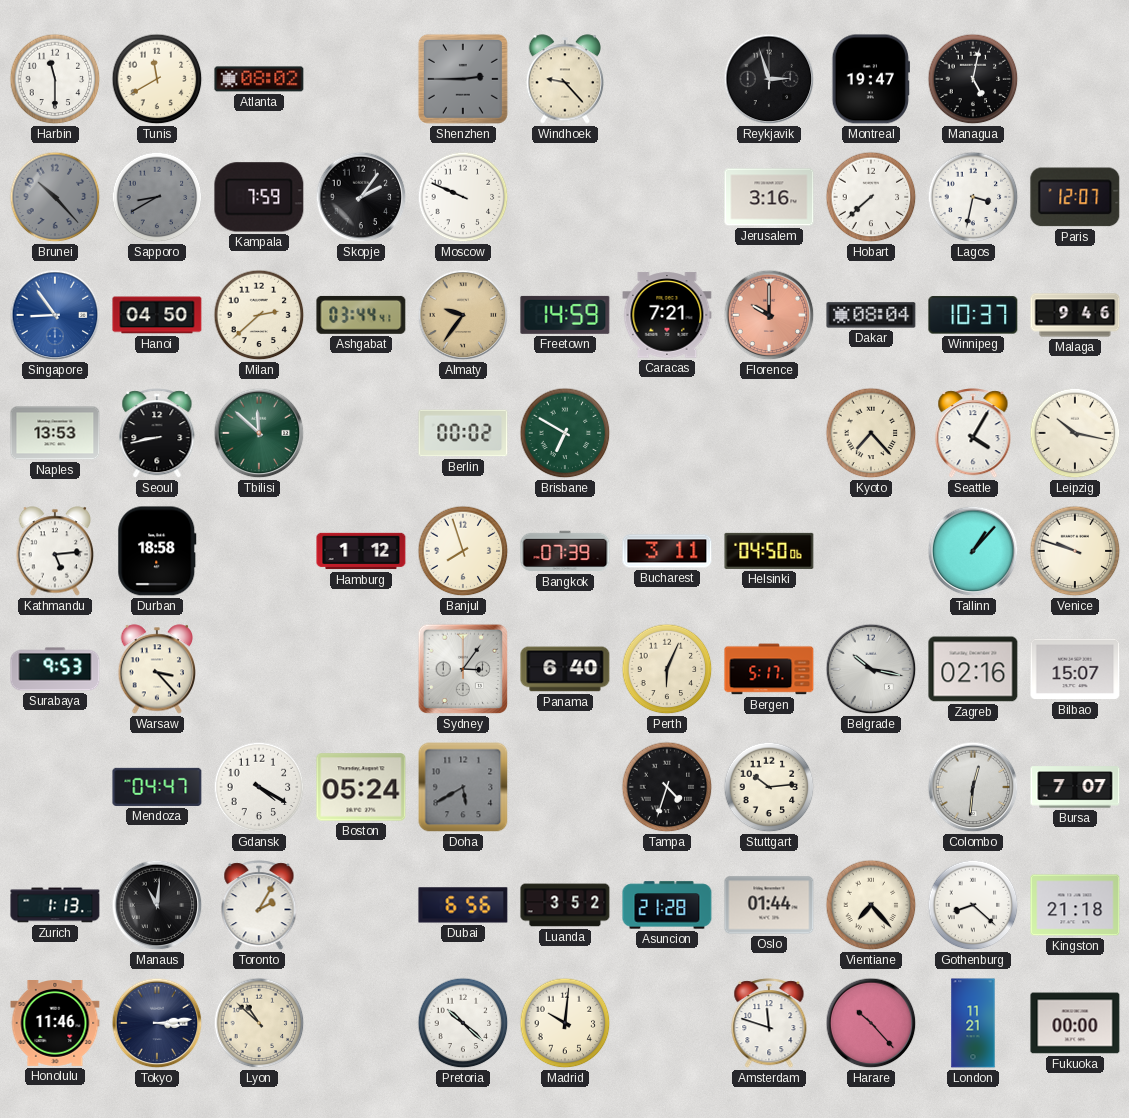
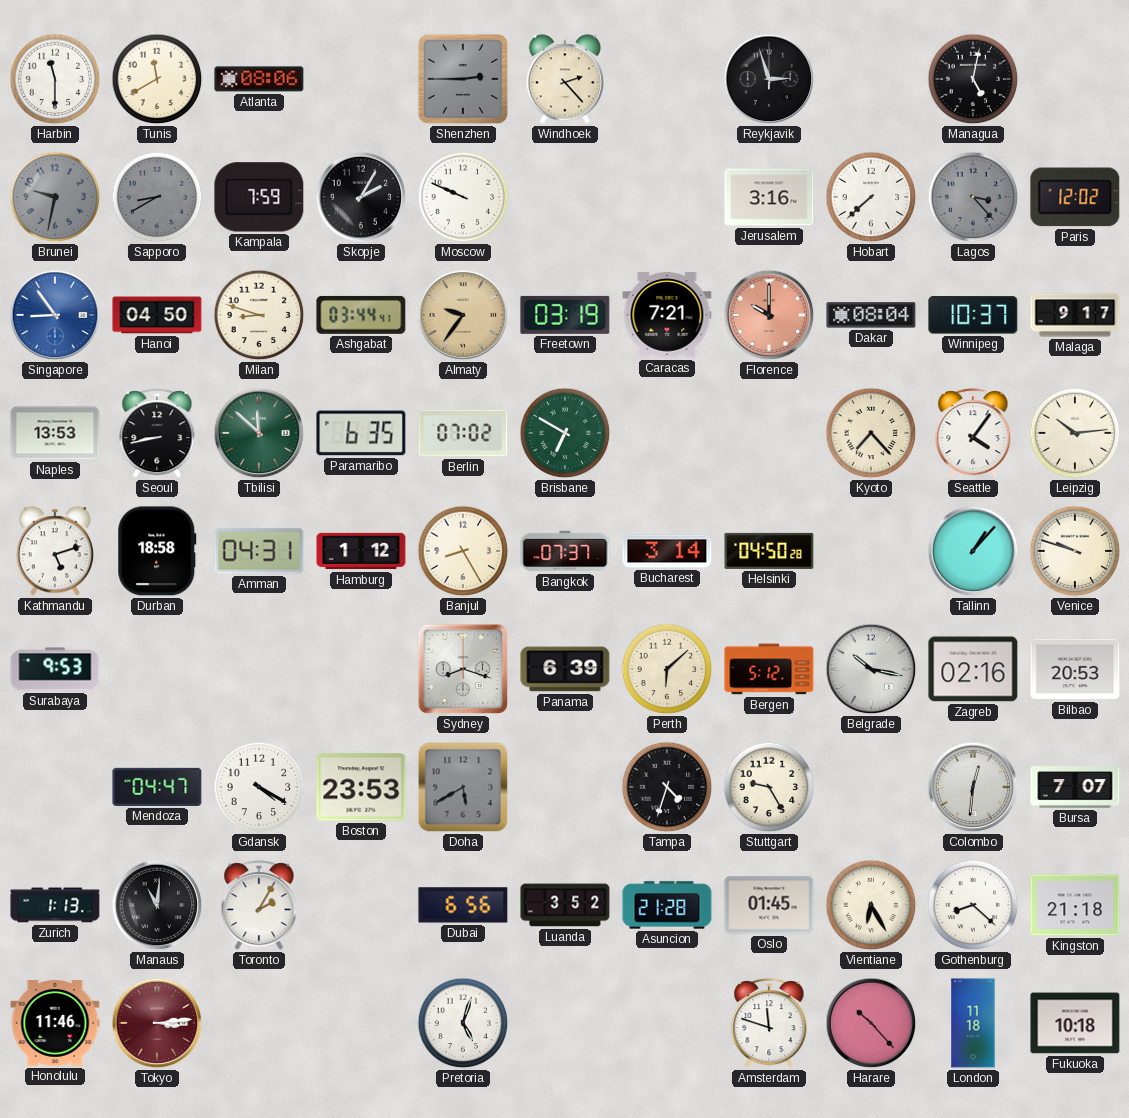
Atlanta: 08:02 -> 08:06 (259, 79)
Windhoek: 9:23 -> 2:23 (565, 79)
Montreal: 19:47 -> none (871, 79)
Brunei: 10:23 -> 9:32 (55, 197)
Skopje: 2:06 -> 2:05 (361, 197)
Lagos: 3:32 -> 3:23 (973, 197)
Lagos dial: white -> grey (973, 197)
Paris: 12:07 -> 12:02 (1075, 197)
Milan: 2:38 -> 8:48 (259, 315)
Freetown: 14:59 -> 03:19 (565, 315)
Malaga: 9:46 -> 9:17 (1075, 315)
Paramaribo: none -> 6:35 (361, 433)
Berlin: 00:02 -> 07:02 (463, 433)
Seattle: 4:05 -> 4:06 (973, 434)
Leipzig: 10:17 -> 10:14 (1075, 433)
Kathmandu: 5:14 -> 5:12 (55, 551)
Amman: none -> 04:31 (259, 551)
Banjul: 7:57 -> 8:25 (463, 551)
Bangkok: 07:39 -> 07:37 (565, 551)
Bucharest: 3:11 -> 3:14 (667, 551)
Helsinki: 04:50:06 -> 04:50:28 (769, 551)
Warsaw: 3:23 -> none (157, 669)
Sydney: 3:06 -> 8:18 (463, 669)
Panama: 6:40 -> 6:39 (565, 669)
Perth: 6:04 -> 6:08 (667, 669)
Bergen: 5:17 -> 5:12 (769, 669)
Bilbao: 15:07 -> 20:53 (1075, 669)
Boston: 05:24 -> 23:53 (361, 787)
Stuttgart: 10:14 -> 9:25 (769, 787)
Oslo: 01:44 -> 01:45 (769, 905)
Vientiane: 7:23 -> 6:25 (871, 905)
Tokyo dial: navy -> burgundy (157, 1023)
Lyon: 10:52 -> none (259, 1023)
Pretoria: 10:22 -> 5:03 (463, 1023)
Madrid: 10:01 -> none (565, 1023)
London: 11:21 -> 11:18 (973, 1023)
Fukuoka: 00:00 -> 10:18 (1075, 1023)
